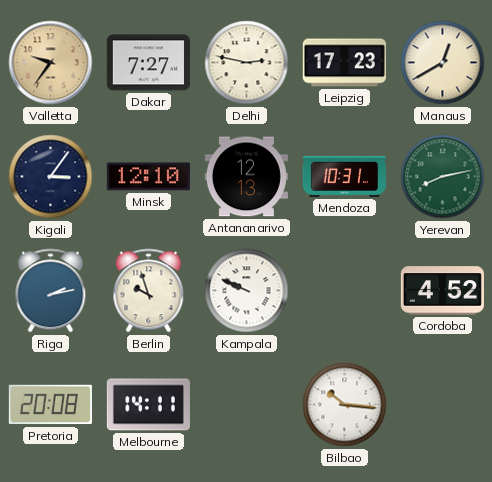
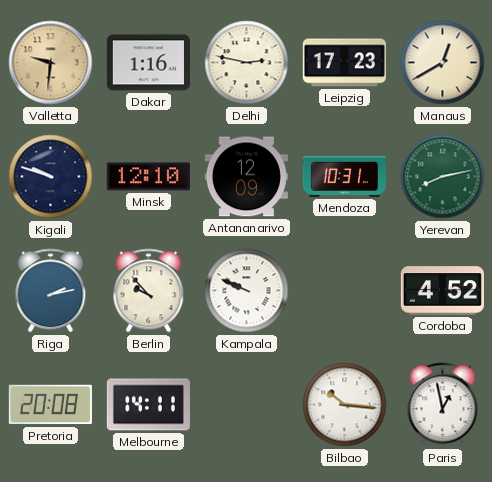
Valletta: 9:36 -> 9:31 (51, 63)
Dakar: 7:27 -> 1:16 (148, 63)
Kigali: 3:06 -> 9:48 (51, 177)
Antananarivo: 12:13 -> 12:09 (246, 177)
Berlin: 9:57 -> 9:53 (149, 291)
Paris: none -> 12:58 (443, 405)
